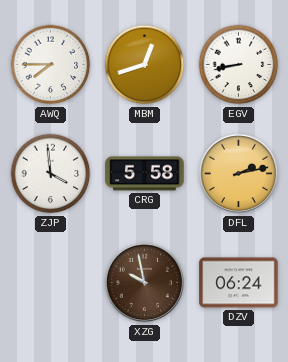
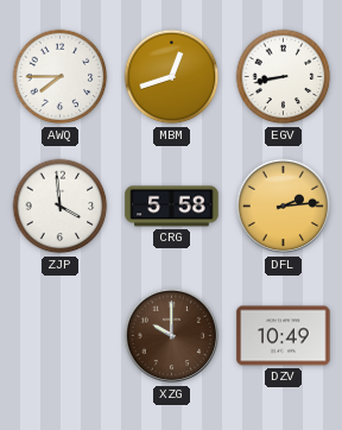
DFL: 2:13 -> 2:14 (284, 207)
XZG: 9:58 -> 10:00 (172, 336)
DZV: 06:24 -> 10:49 (284, 336)
